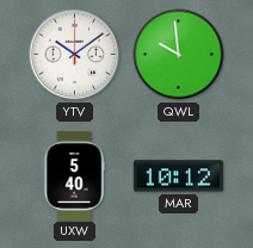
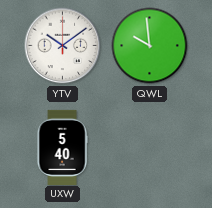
MAR: 10:12 -> none (178, 176)
